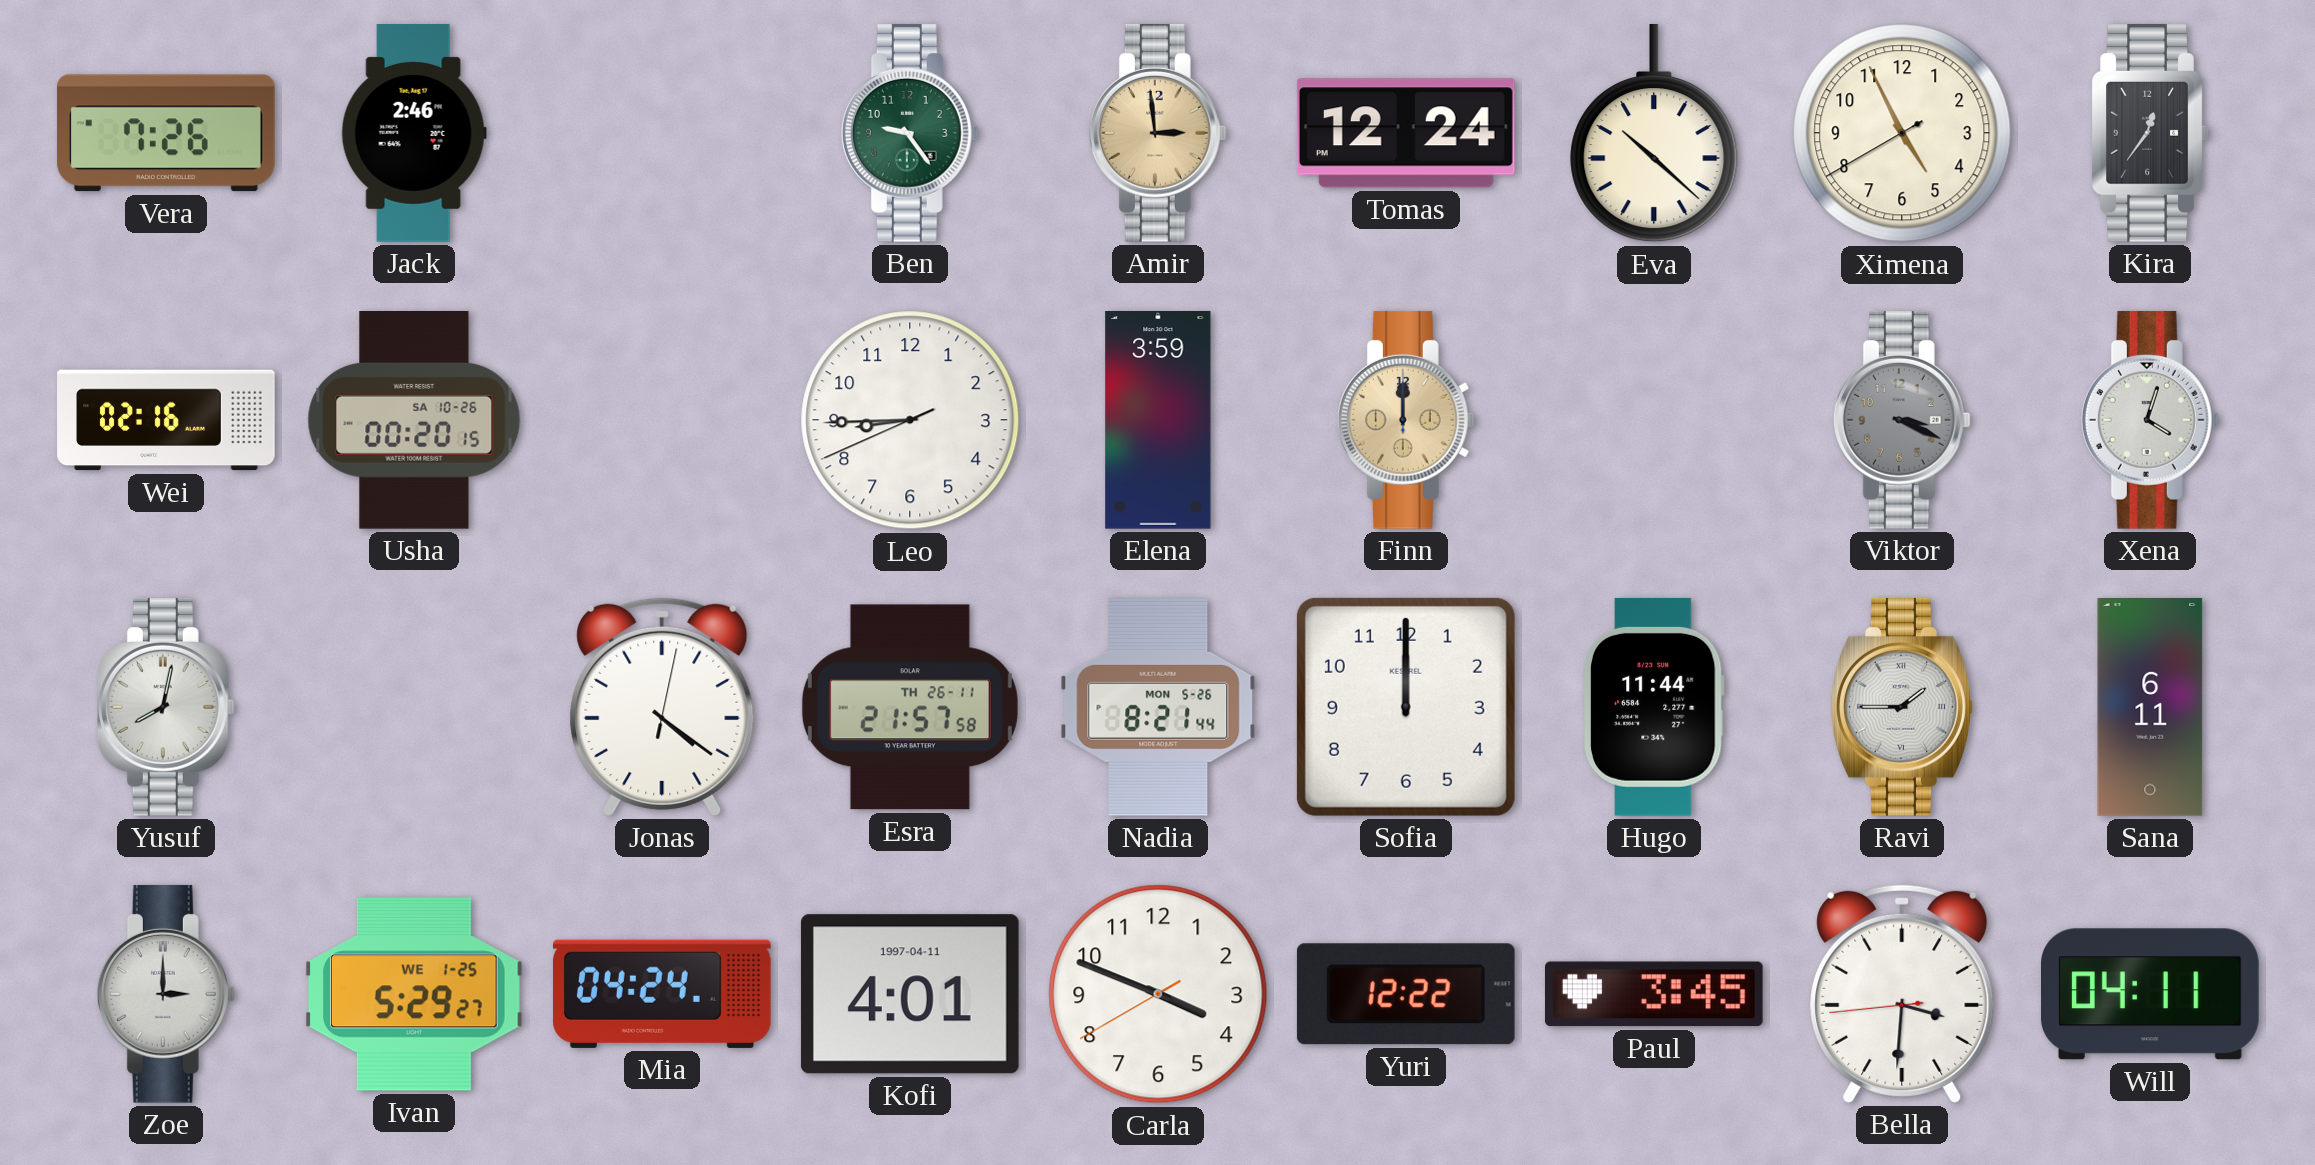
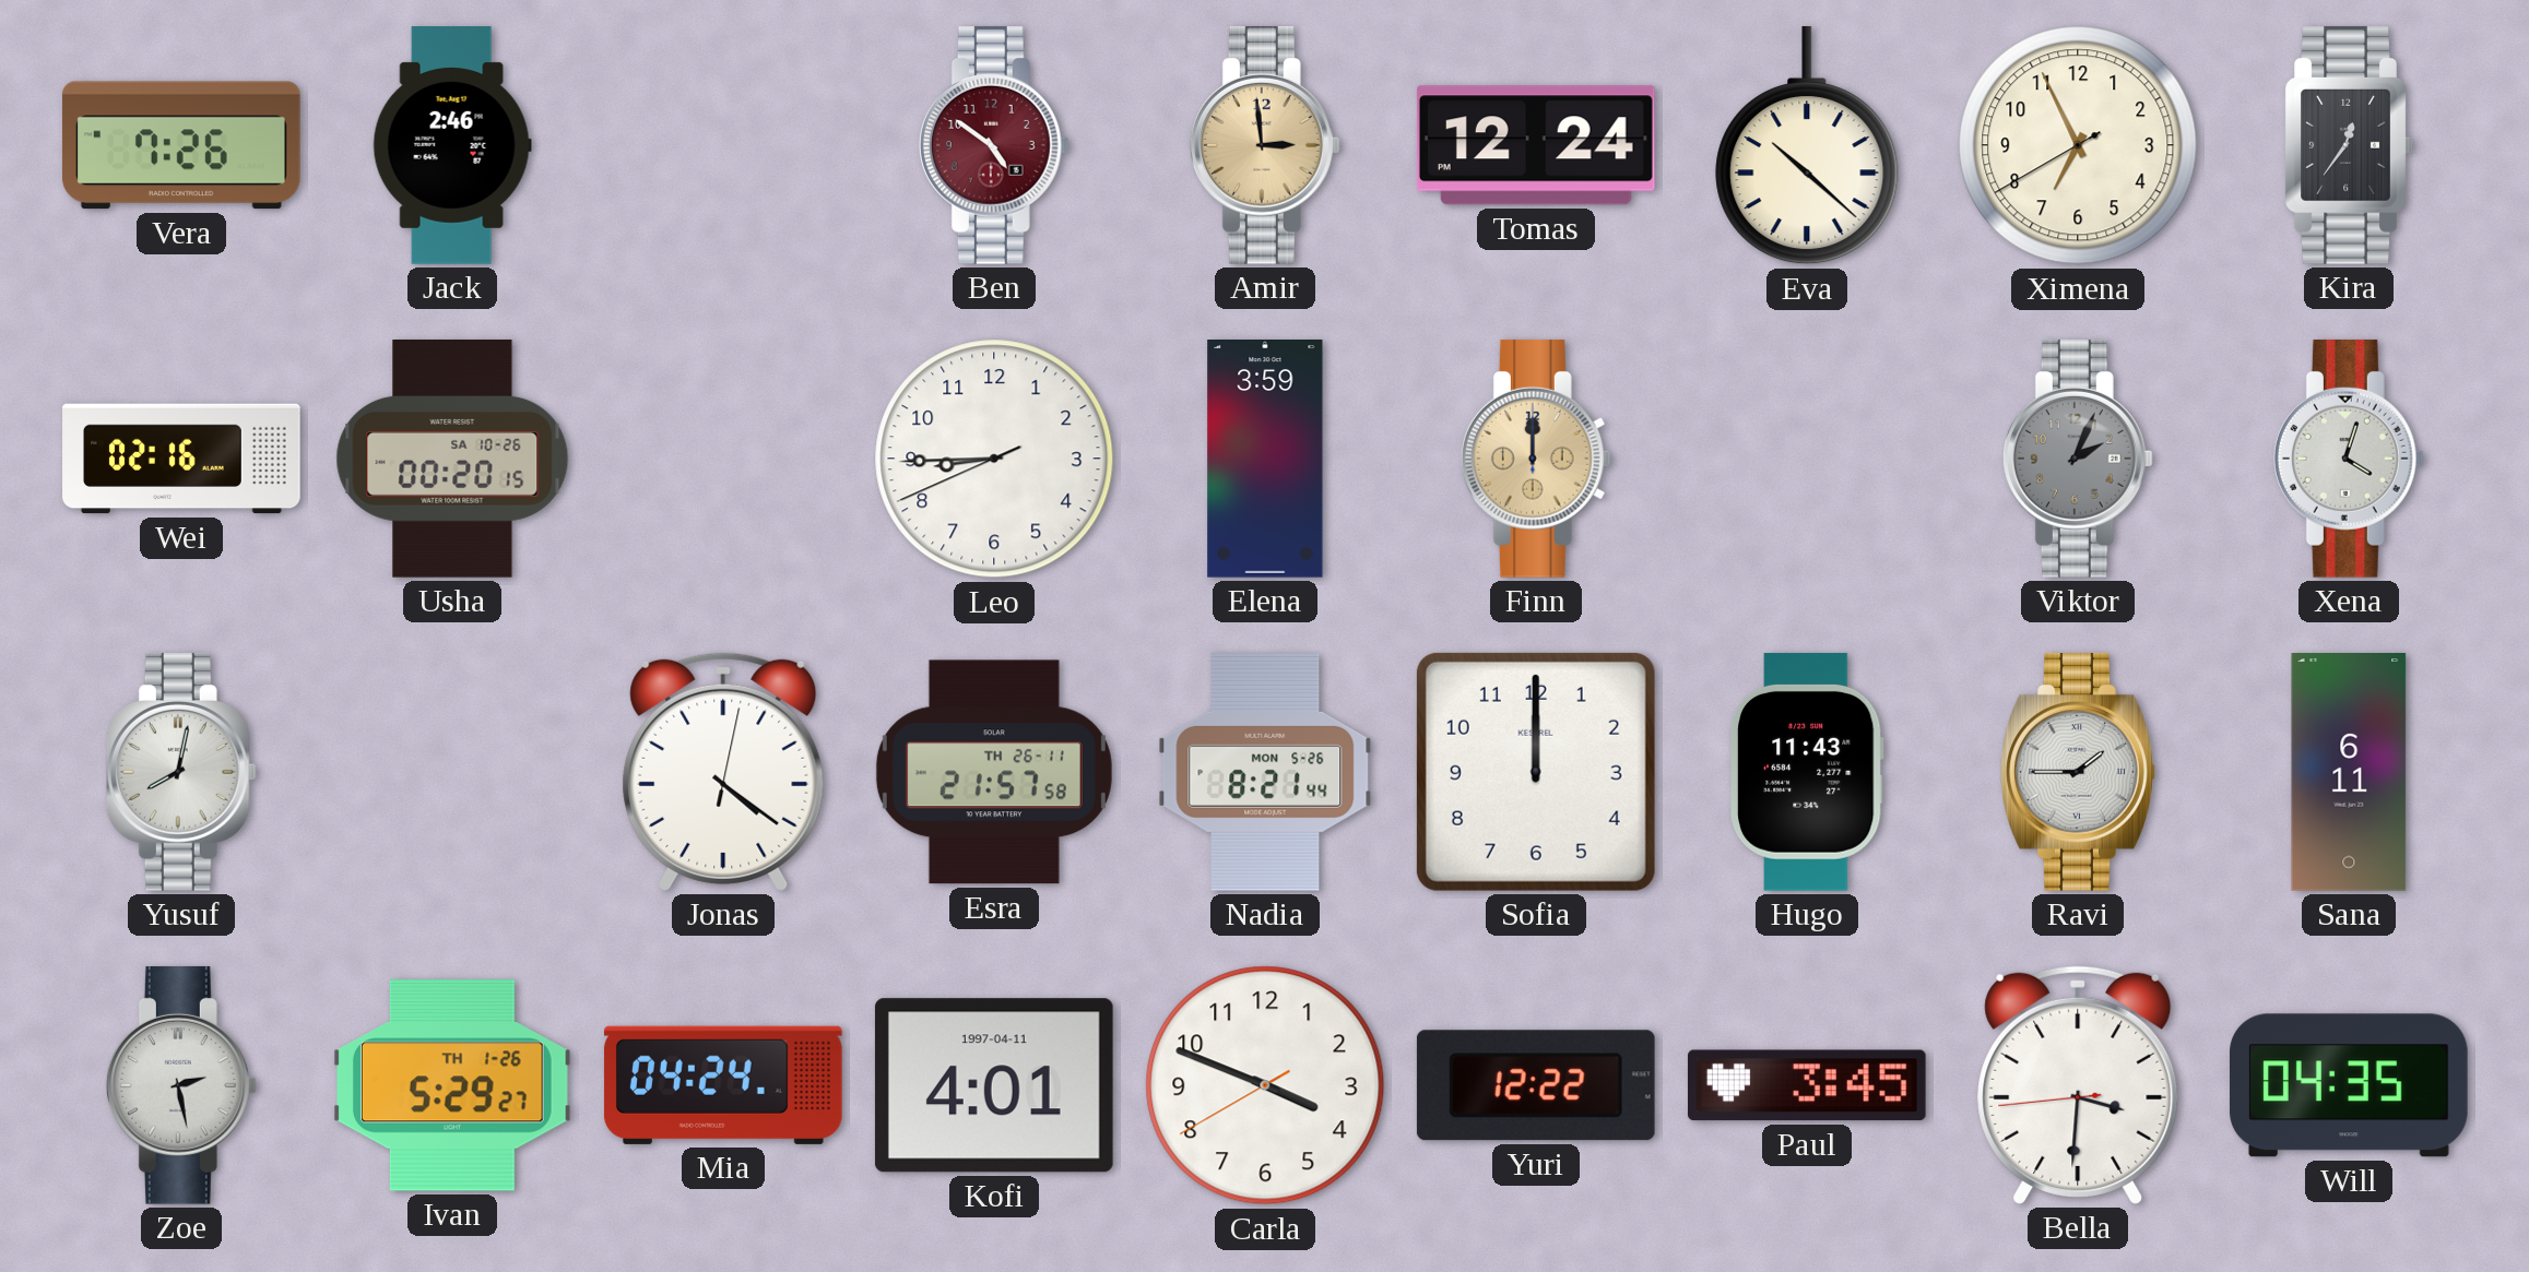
Ben: 9:24 -> 4:51 (994, 145)
Ben dial: green -> burgundy (994, 145)
Ximena: 4:55 -> 6:55 (2078, 145)
Viktor: 3:19 -> 2:04 (2078, 459)
Hugo: 11:44 -> 11:43 (1807, 772)
Zoe: 3:00 -> 2:28 (181, 1085)
Ivan date: WE 1-25 -> TH 1-26 (452, 1085)
Will: 04:11 -> 04:35 (2350, 1085)
